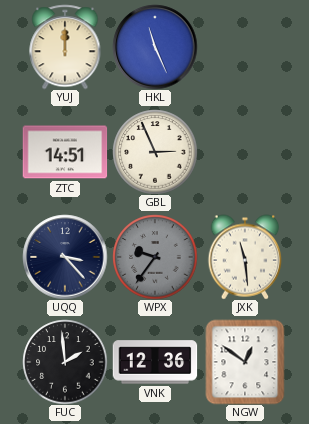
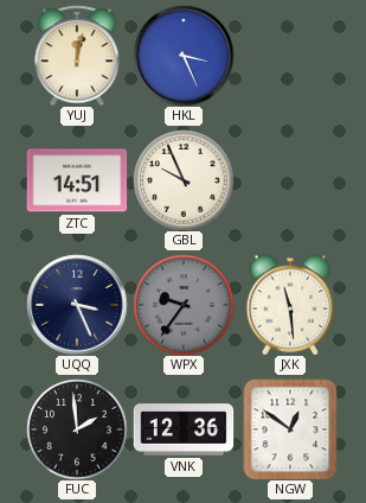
YUJ: 12:00 -> 12:02 (77, 56)
HKL: 11:26 -> 3:26 (184, 56)
GBL: 2:56 -> 9:56 (184, 180)
UQQ: 3:23 -> 3:26 (77, 305)
